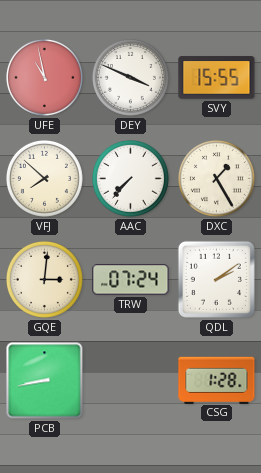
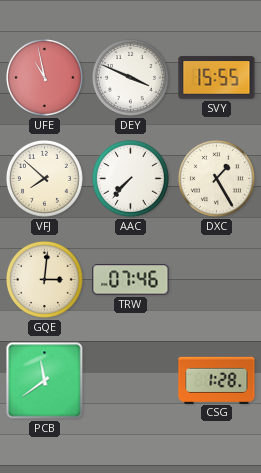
TRW: 07:24 -> 07:46 (131, 280)
QDL: 2:09 -> none (216, 279)
PCB: 8:43 -> 11:39 (45, 381)
